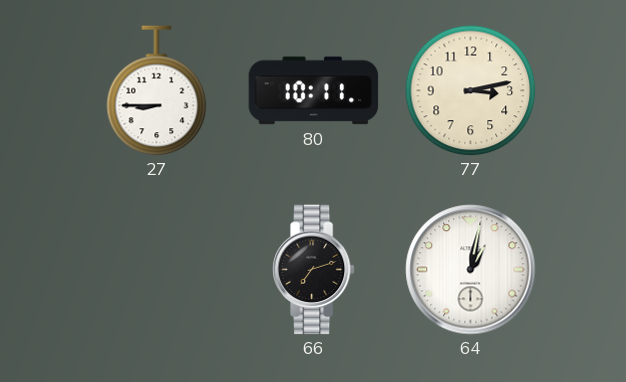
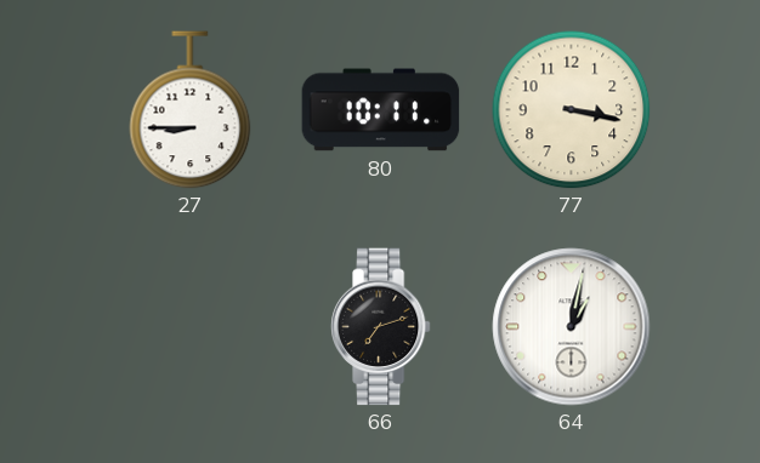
77: 3:13 -> 3:17 (572, 110)
